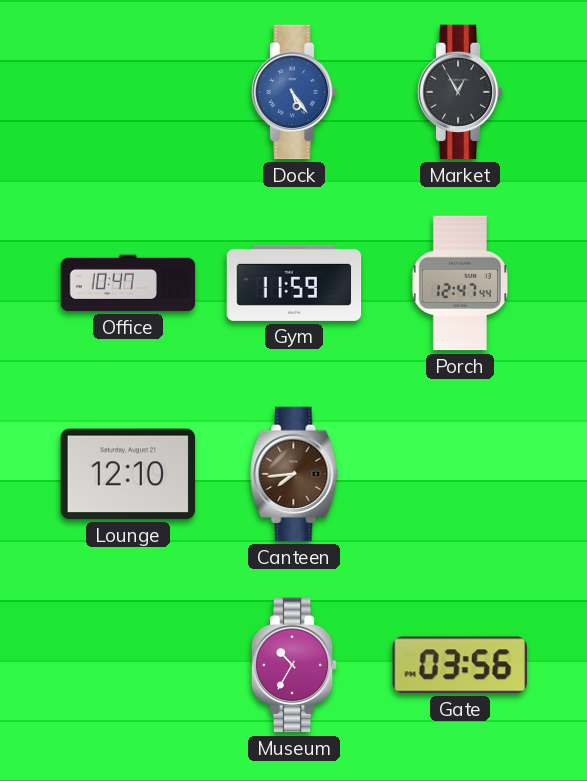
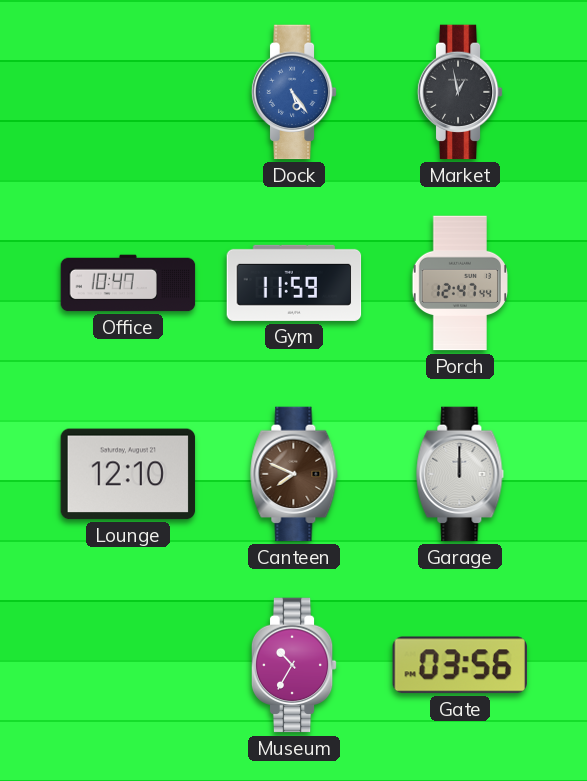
Market: 12:55 -> 12:58 (460, 92)
Canteen: 7:44 -> 7:49 (294, 474)
Garage: none -> 12:00 (460, 474)
